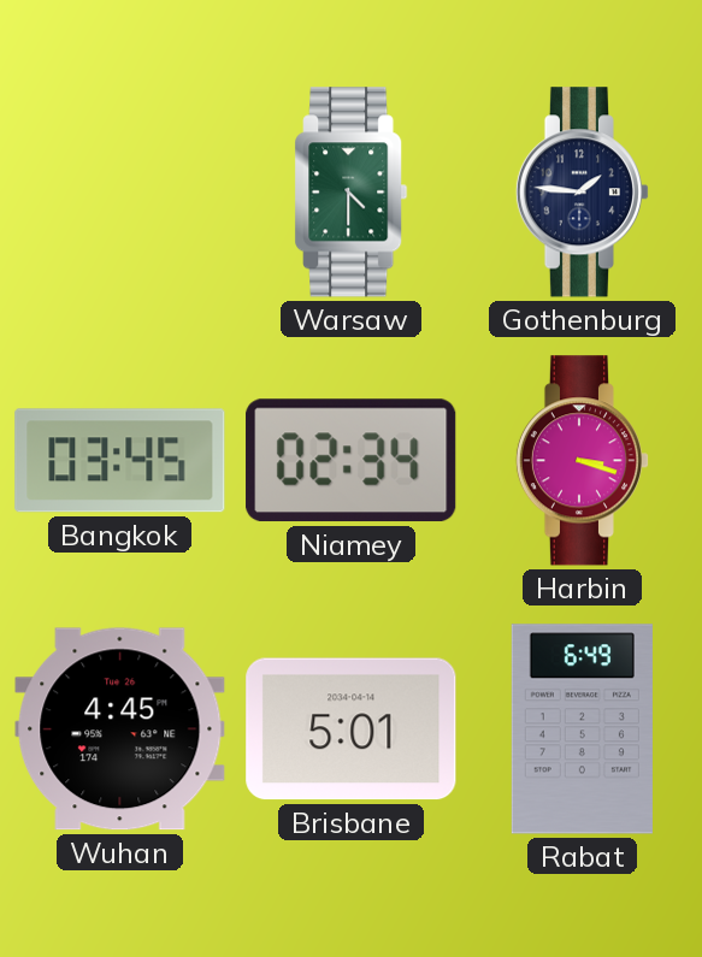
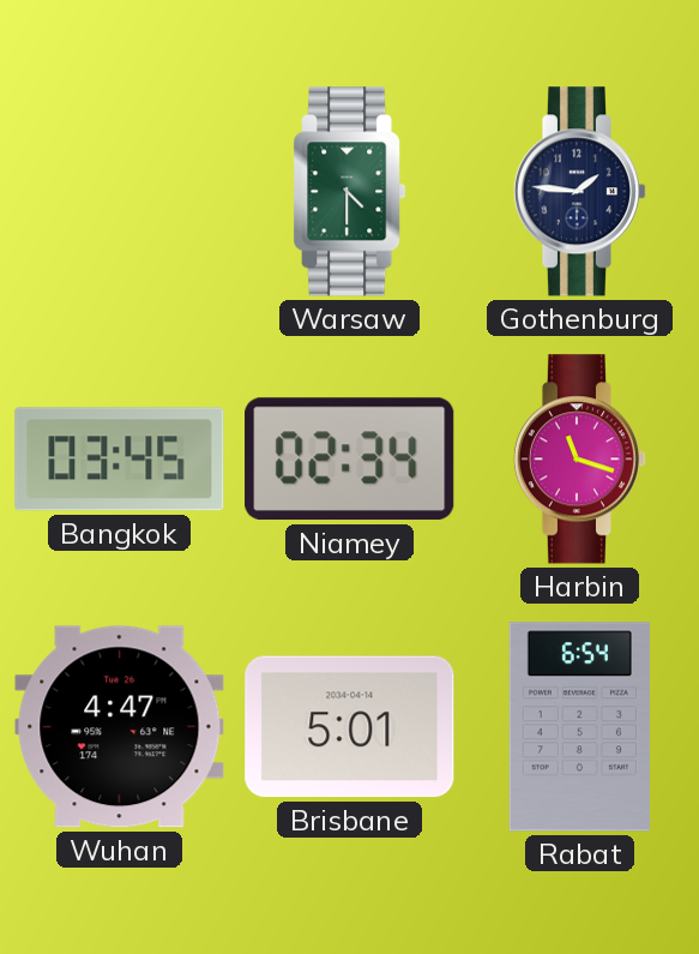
Harbin: 3:18 -> 11:18 (580, 460)
Wuhan: 4:45 -> 4:47 (120, 727)
Rabat: 6:49 -> 6:54 (579, 727)
